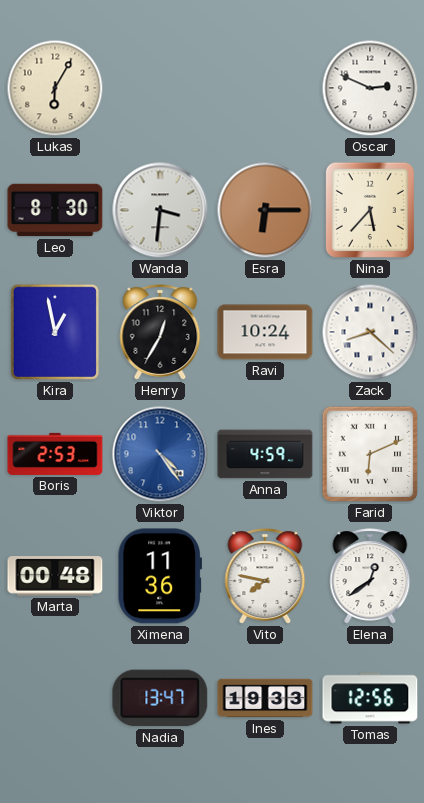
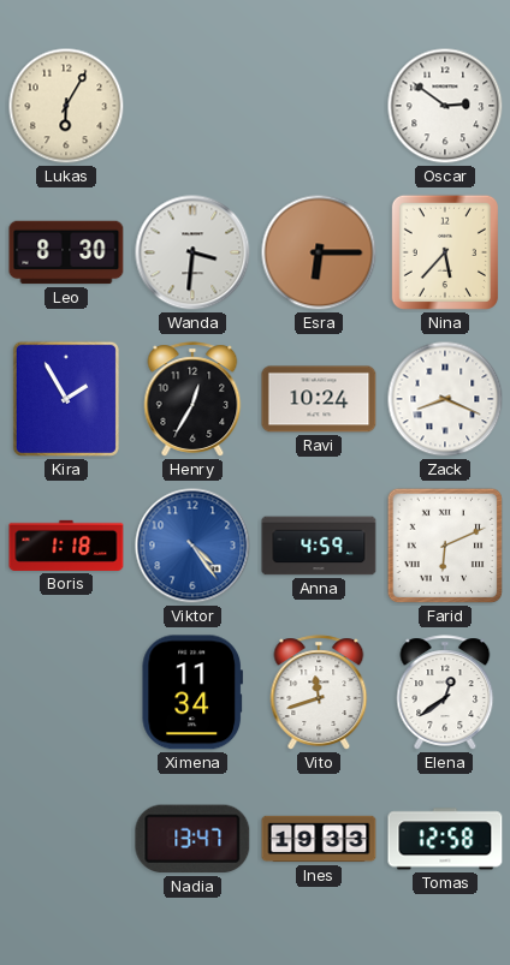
Oscar: 2:49 -> 2:51 (445, 106)
Kira: 12:58 -> 1:55 (66, 399)
Zack: 8:22 -> 8:19 (445, 399)
Boris: 2:53 -> 1:18 (66, 546)
Marta: 00:48 -> none (55, 576)
Ximena: 11:36 -> 11:34 (191, 692)
Vito: 7:47 -> 11:42 (319, 692)
Tomas: 12:56 -> 12:58 (445, 839)
